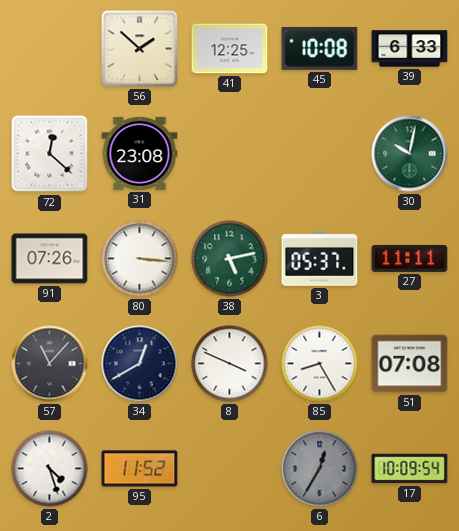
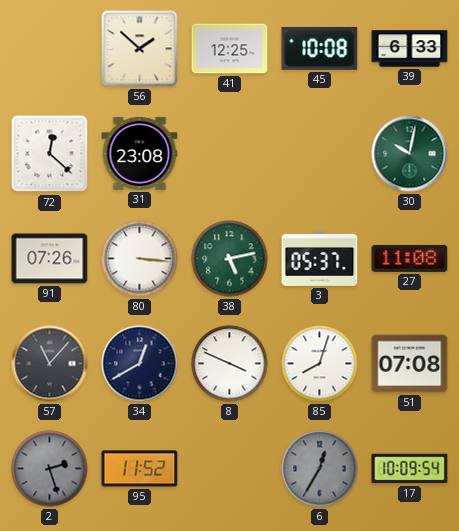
27: 11:11 -> 11:08 (410, 258)
85: 8:25 -> 8:03 (320, 364)
2: 4:27 -> 2:27 (50, 469)
2 dial: white -> grey (50, 469)
